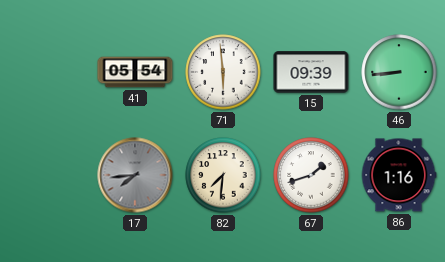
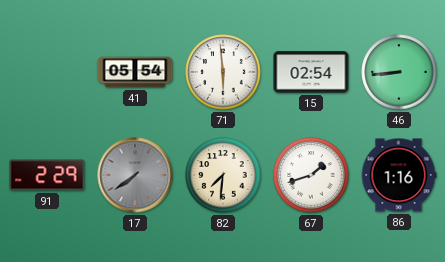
15: 09:39 -> 02:54 (311, 72)
91: none -> 2:29 (47, 175)
17: 7:44 -> 7:39 (135, 175)
